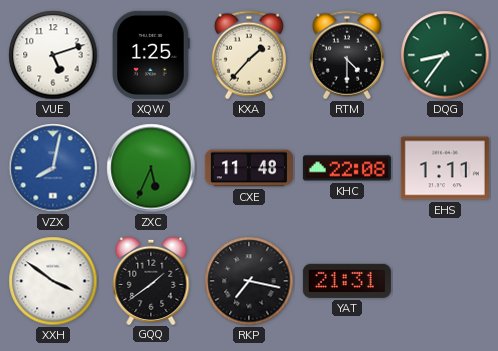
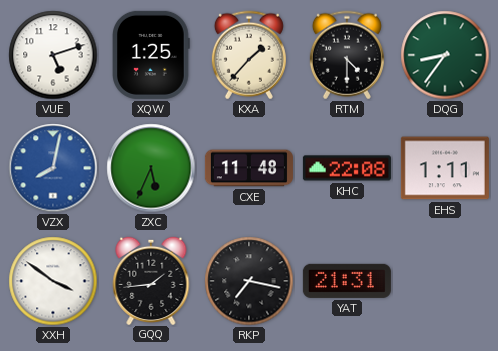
GQQ: 1:39 -> 1:44 (151, 280)
